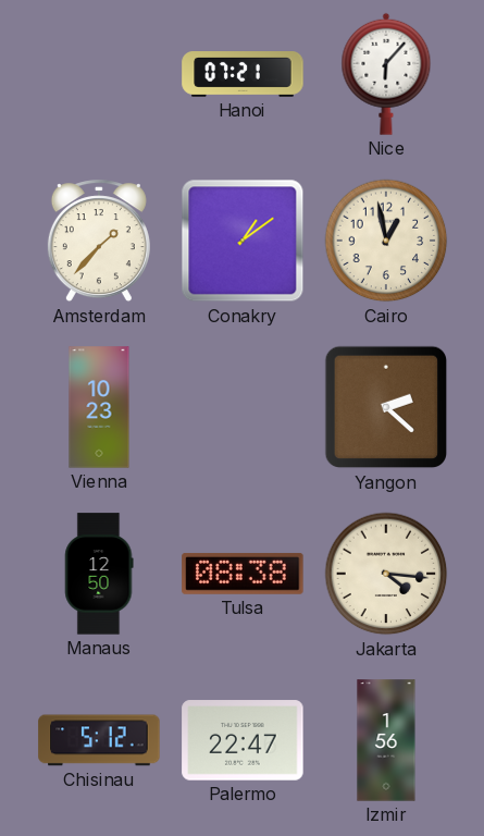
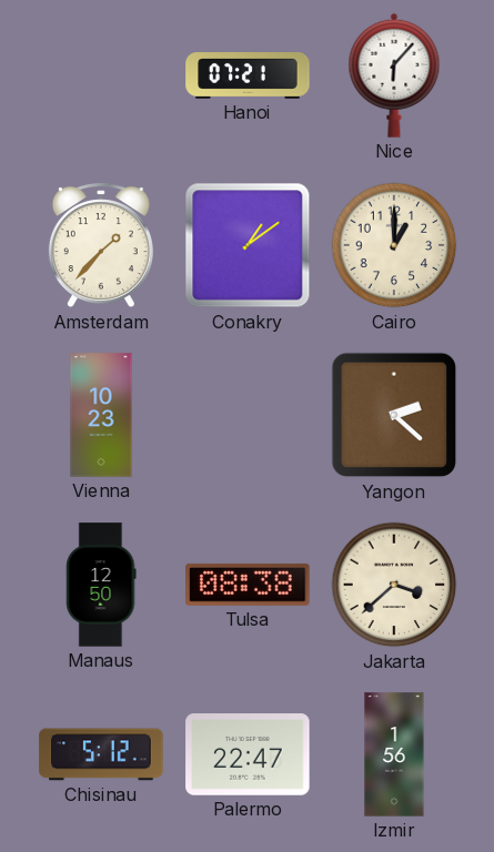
Cairo: 12:58 -> 1:00 (394, 245)
Jakarta: 4:16 -> 3:38 (394, 585)
